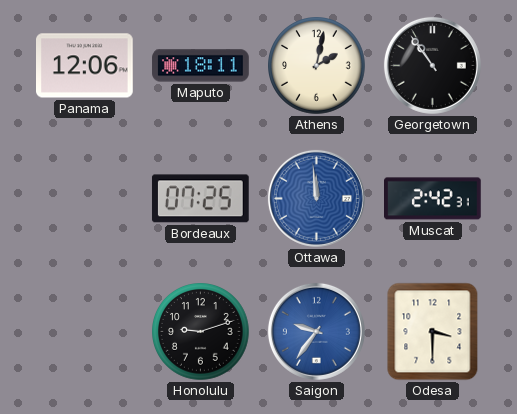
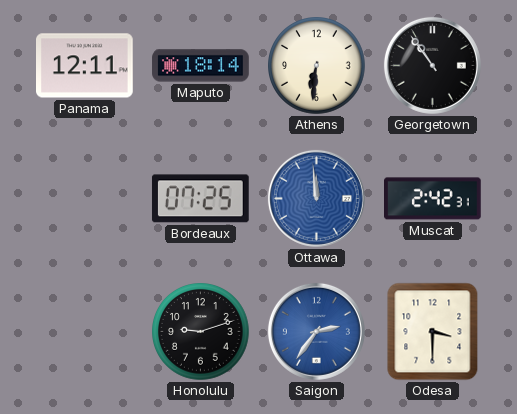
Panama: 12:06 -> 12:11 (85, 66)
Maputo: 18:11 -> 18:14 (201, 66)
Athens: 2:02 -> 6:31 (317, 66)
Saigon: 9:36 -> 2:36 (316, 331)
